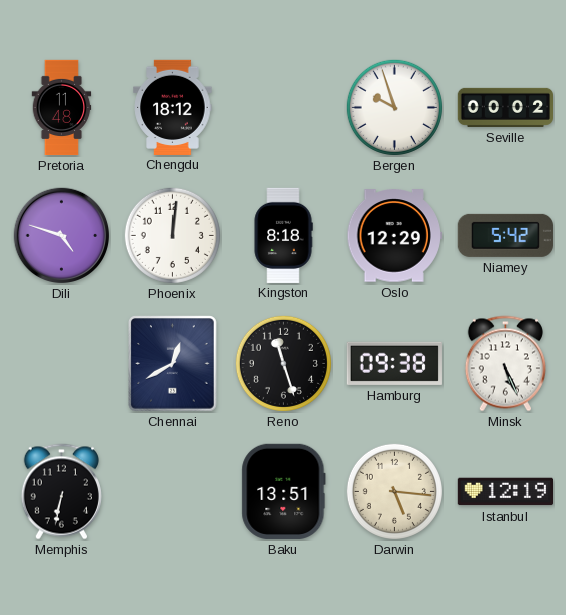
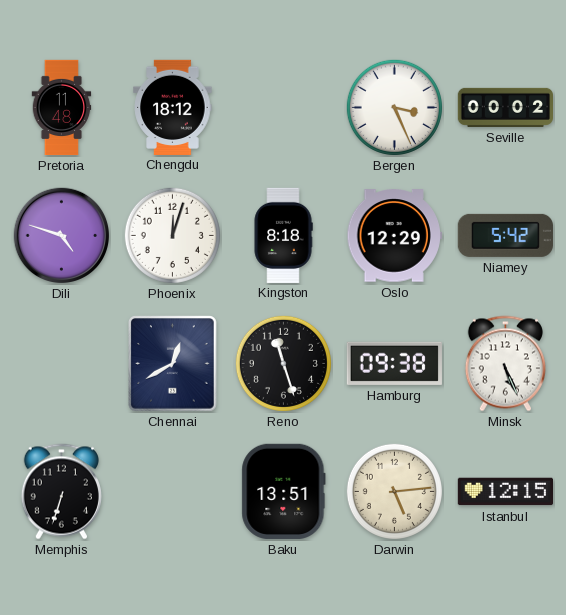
Bergen: 9:57 -> 3:26 (394, 107)
Phoenix: 12:01 -> 12:03 (172, 235)
Memphis: 6:32 -> 6:33 (61, 492)
Darwin: 5:16 -> 5:14 (394, 491)
Istanbul: 12:19 -> 12:15 (505, 492)
